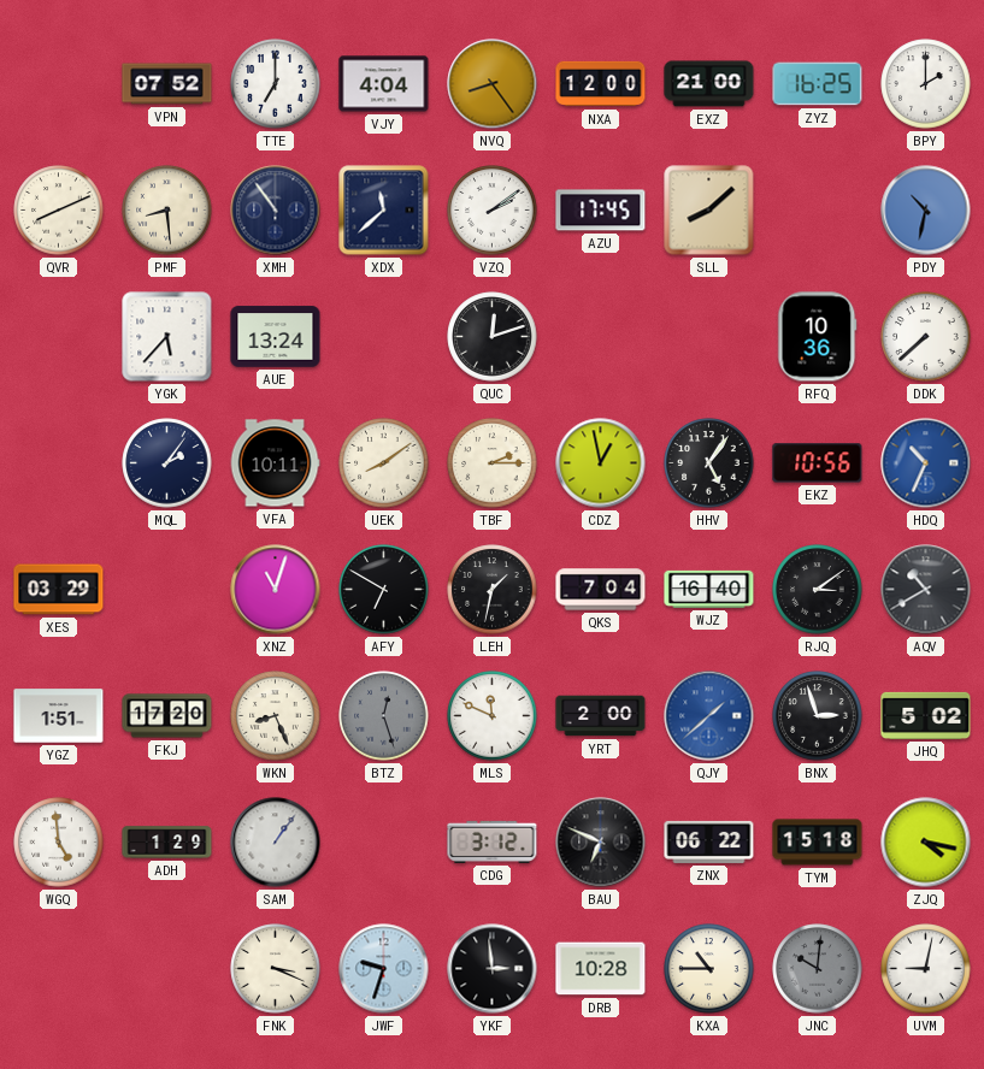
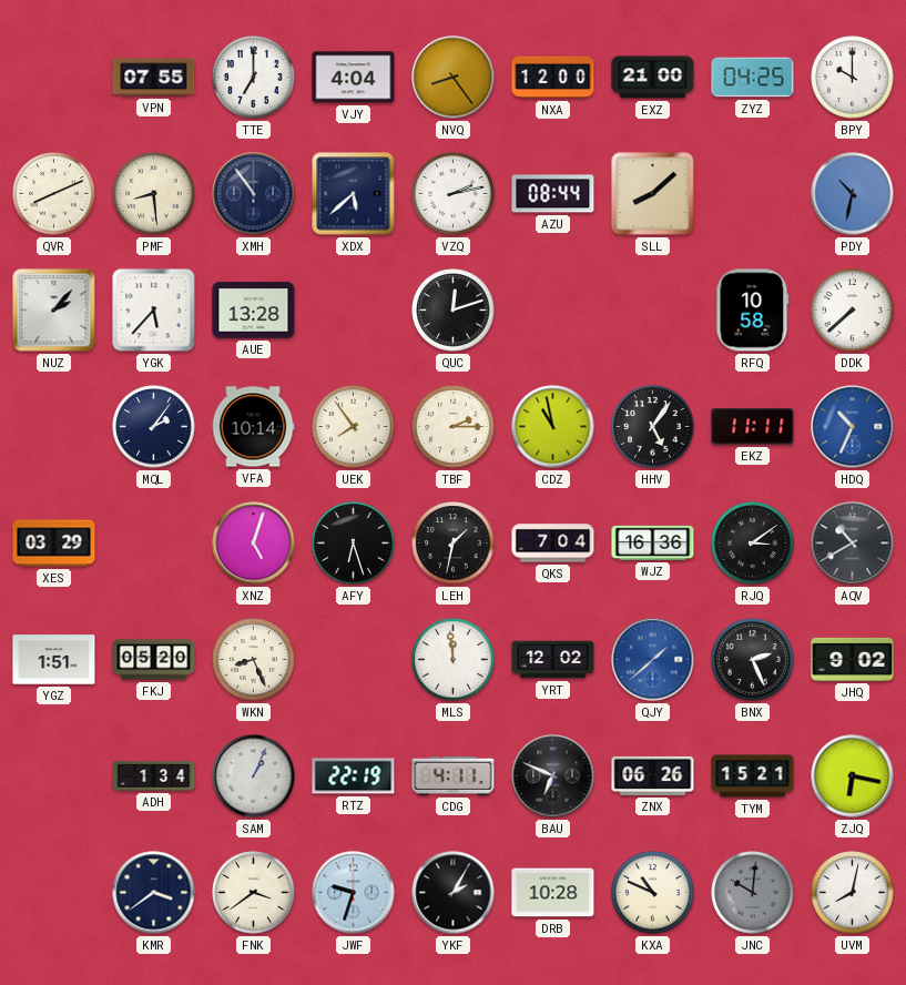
VPN: 07:52 -> 07:55 (154, 78)
ZYZ: 16:25 -> 04:25 (753, 78)
BPY: 2:00 -> 10:00 (853, 78)
XDX: 11:38 -> 5:38 (354, 194)
VZQ: 2:09 -> 2:13 (454, 194)
AZU: 17:45 -> 08:44 (553, 194)
NUZ: none -> 2:07 (54, 311)
AUE: 13:24 -> 13:28 (254, 311)
RFQ: 10:36 -> 10:58 (753, 311)
VFA: 10:11 -> 10:14 (253, 427)
UEK: 8:09 -> 7:54 (354, 427)
CDZ: 12:58 -> 10:58 (553, 427)
EKZ: 10:56 -> 11:11 (753, 427)
XNZ: 11:03 -> 5:03 (254, 544)
AFY: 6:50 -> 6:27 (354, 544)
WJZ: 16:40 -> 16:36 (653, 542)
FKJ: 17:20 -> 05:20 (154, 660)
BTZ: 12:27 -> none (384, 716)
MLS: 11:49 -> 11:59 (454, 660)
YRT: 2:00 -> 12:02 (553, 660)
BNX: 2:57 -> 2:26 (753, 660)
JHQ: 5:02 -> 9:02 (853, 659)
WGQ: 4:59 -> none (59, 843)
ADH: 1:29 -> 1:34 (154, 776)
SAM: 1:06 -> 1:04 (254, 776)
RTZ: none -> 22:19 (354, 776)
CDG: 3:12 -> 4:11 (454, 775)
ZNX: 06:22 -> 06:26 (653, 775)
TYM: 15:18 -> 15:21 (753, 776)
ZJQ: 4:17 -> 6:17 (853, 776)
KMR: none -> 3:39 (154, 893)
FNK: 3:19 -> 3:39 (254, 893)
YKF: 2:59 -> 2:05 (454, 893)
KXA: 10:45 -> 10:49 (653, 893)
UVM: 9:02 -> 8:02 (853, 893)
